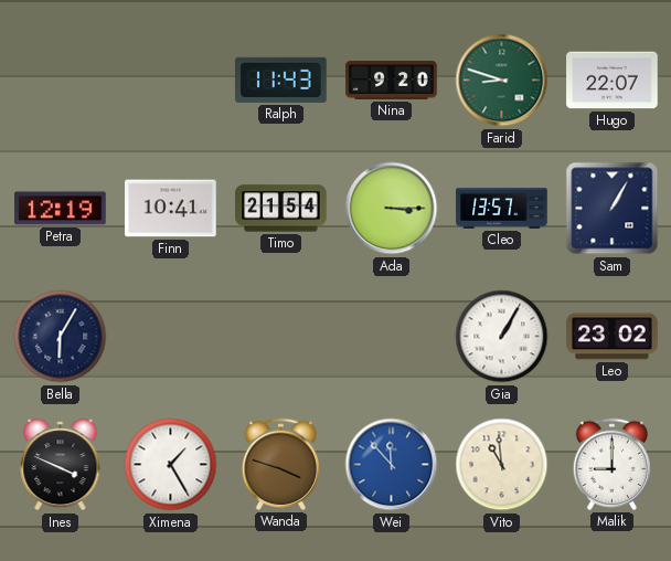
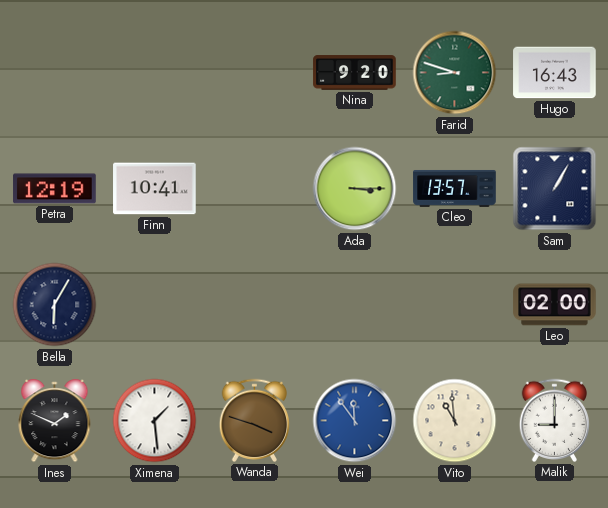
Ralph: 11:43 -> none (281, 80)
Hugo: 22:07 -> 16:43 (555, 73)
Timo: 21:54 -> none (281, 209)
Gia: 1:05 -> none (502, 337)
Leo: 23:02 -> 02:00 (555, 305)
Ines: 3:49 -> 1:49 (55, 422)
Ximena: 1:25 -> 1:29 (155, 421)
Wei: 11:53 -> 11:54 (355, 421)
